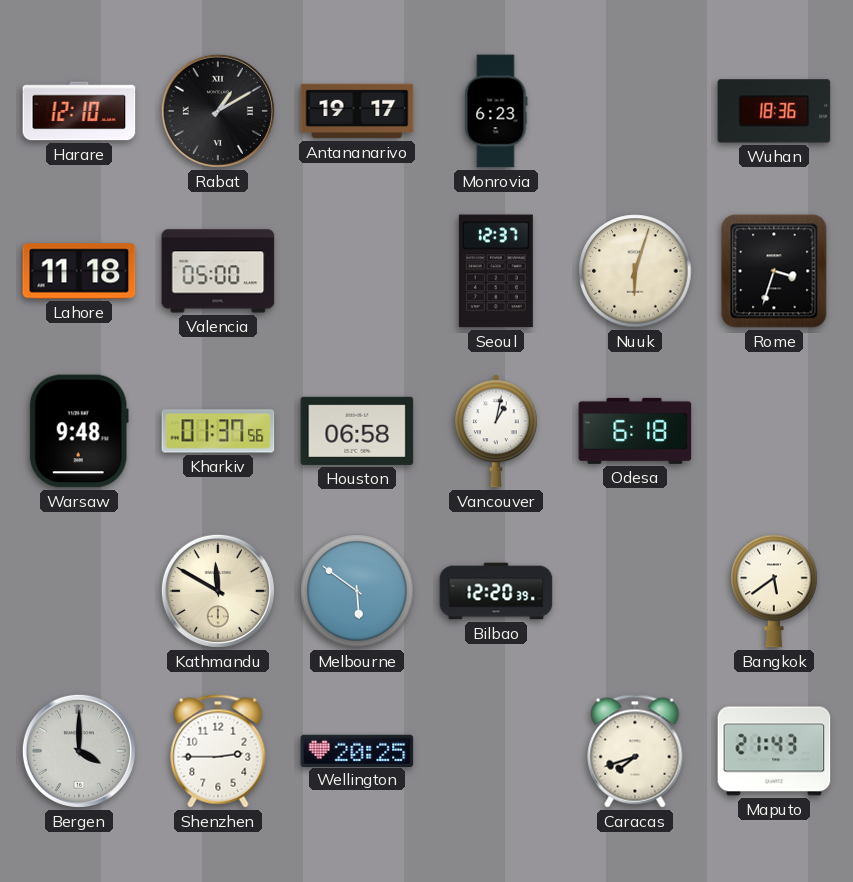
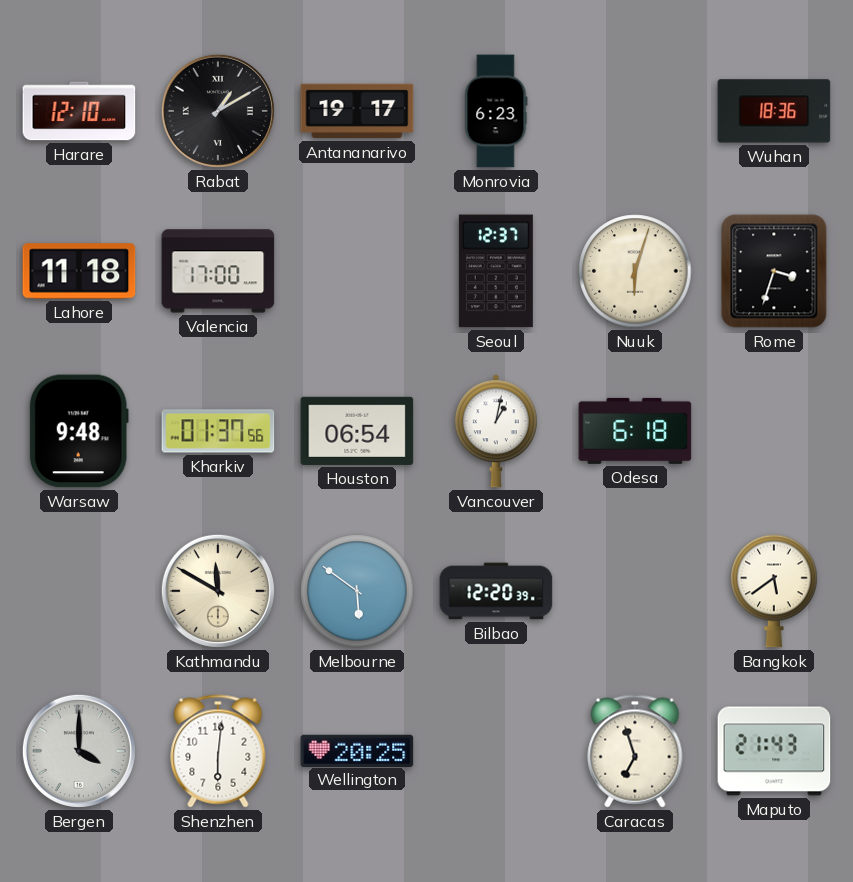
Valencia: 05:00 -> 17:00 (218, 271)
Houston: 06:58 -> 06:54 (357, 431)
Shenzhen: 2:45 -> 6:01 (218, 751)
Caracas: 7:42 -> 6:57 (635, 751)
